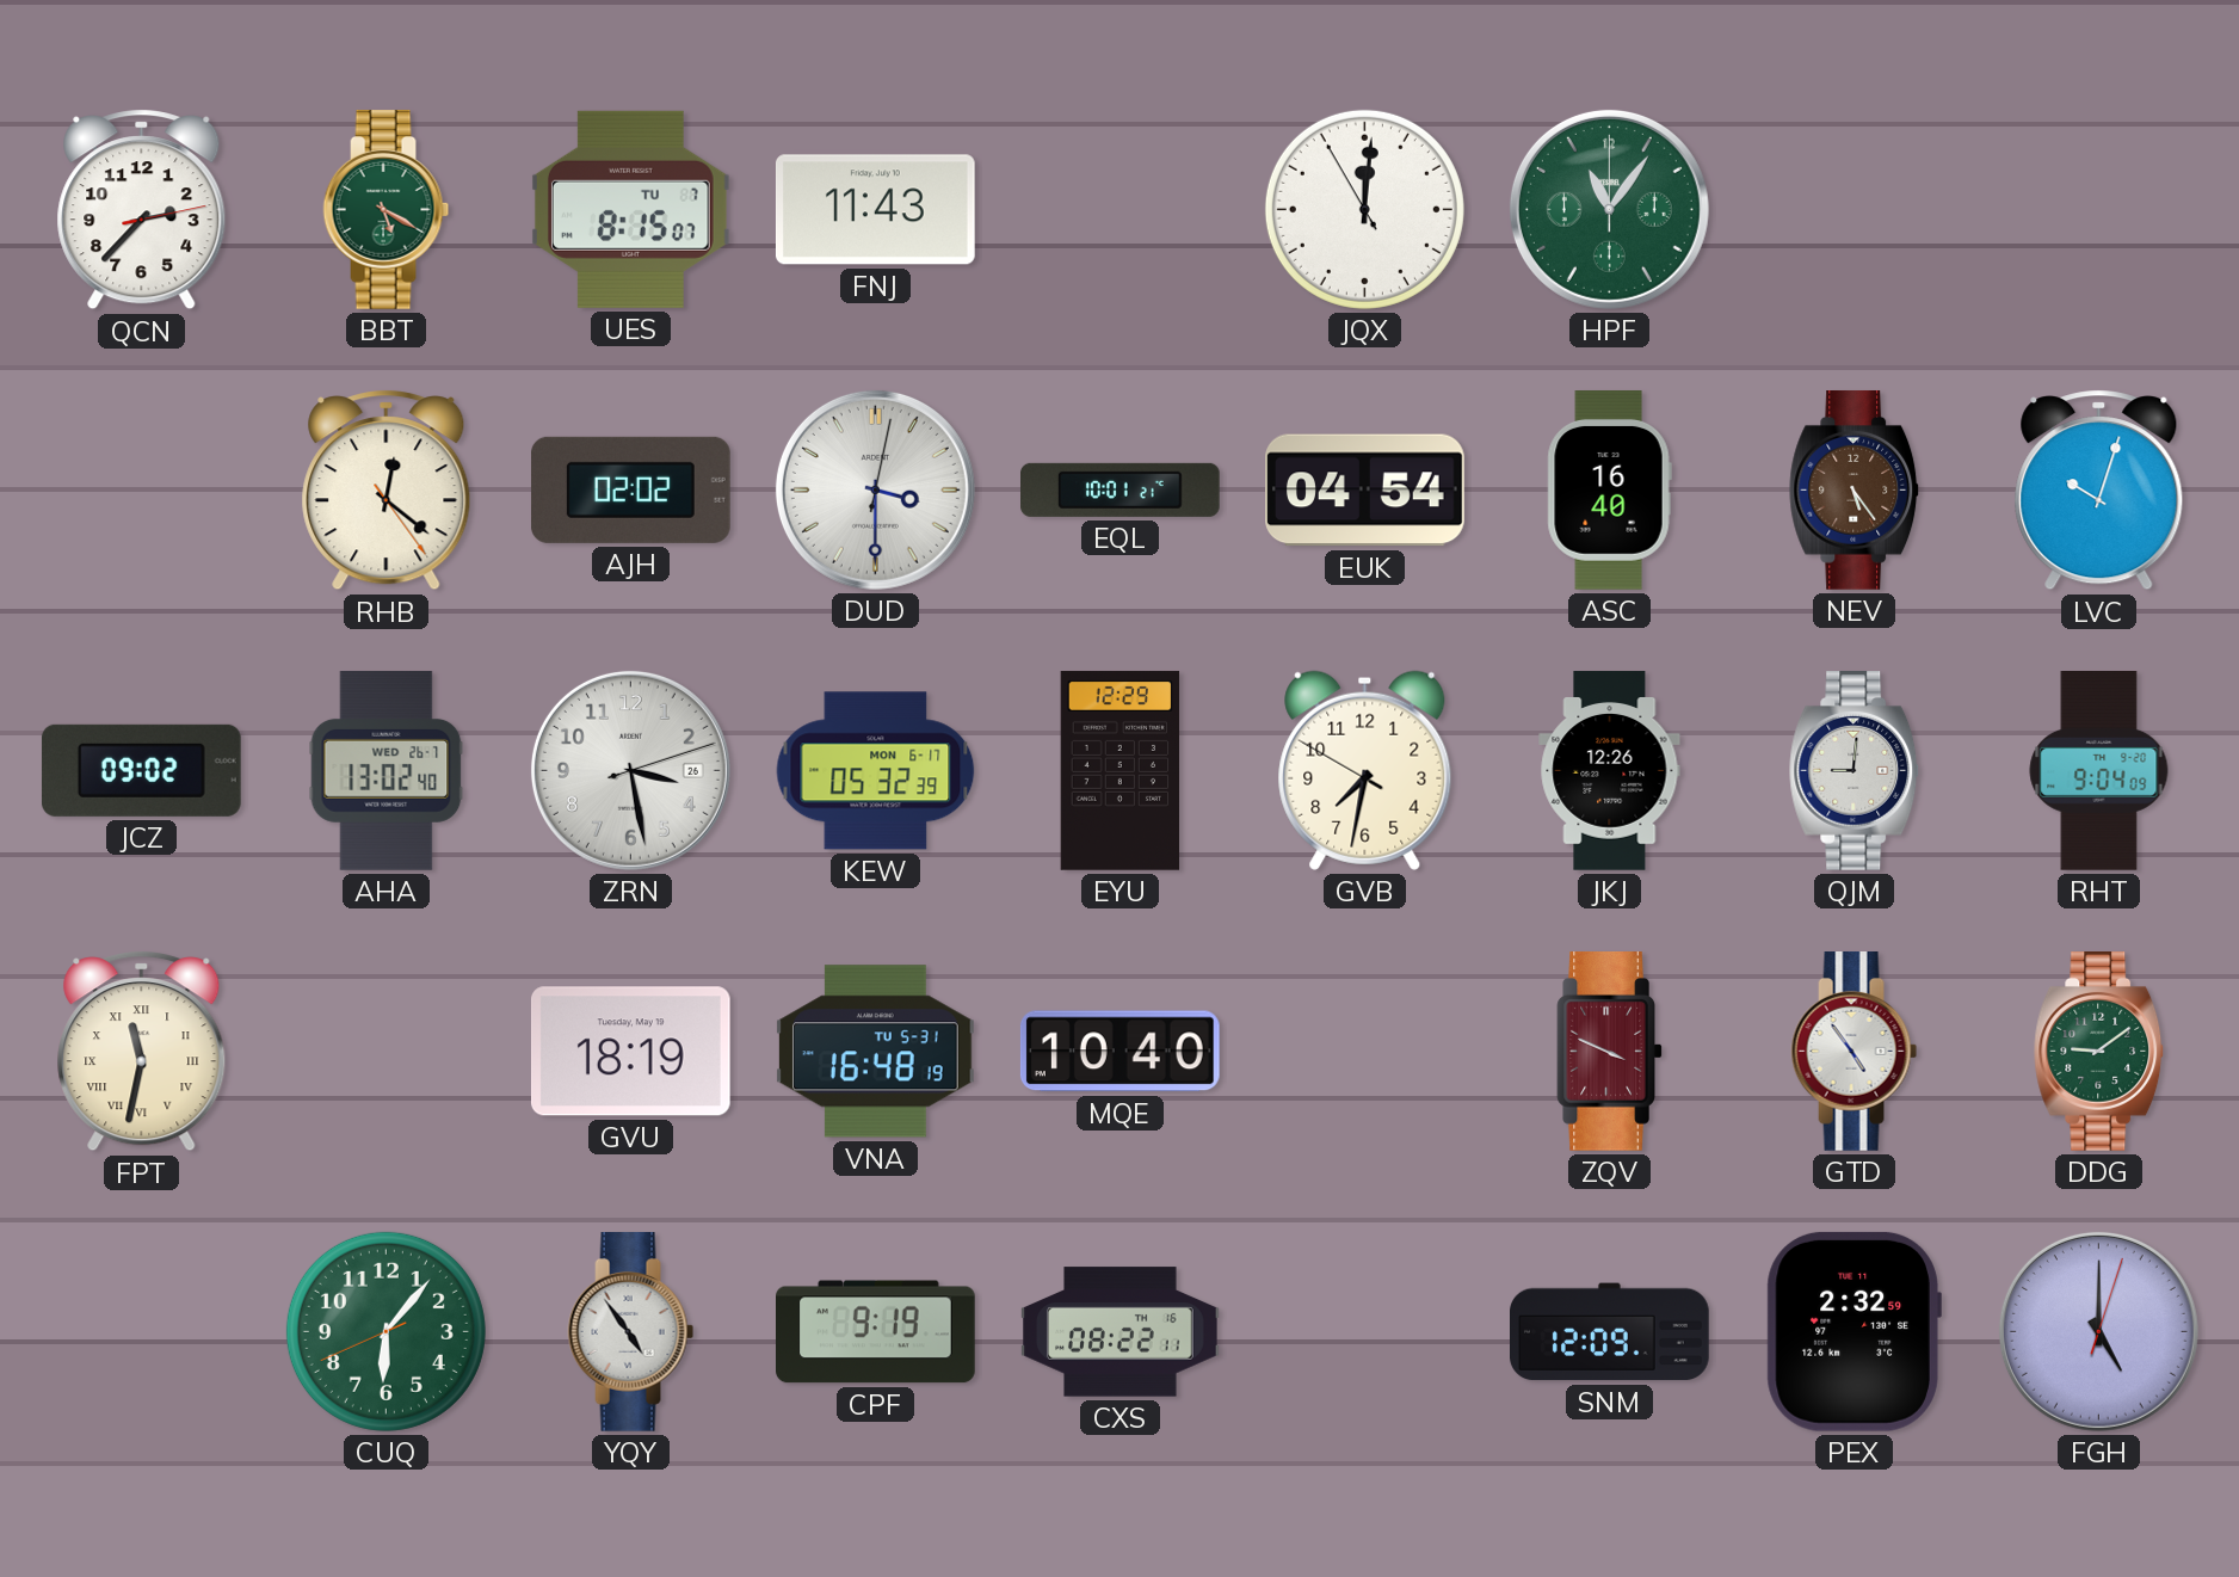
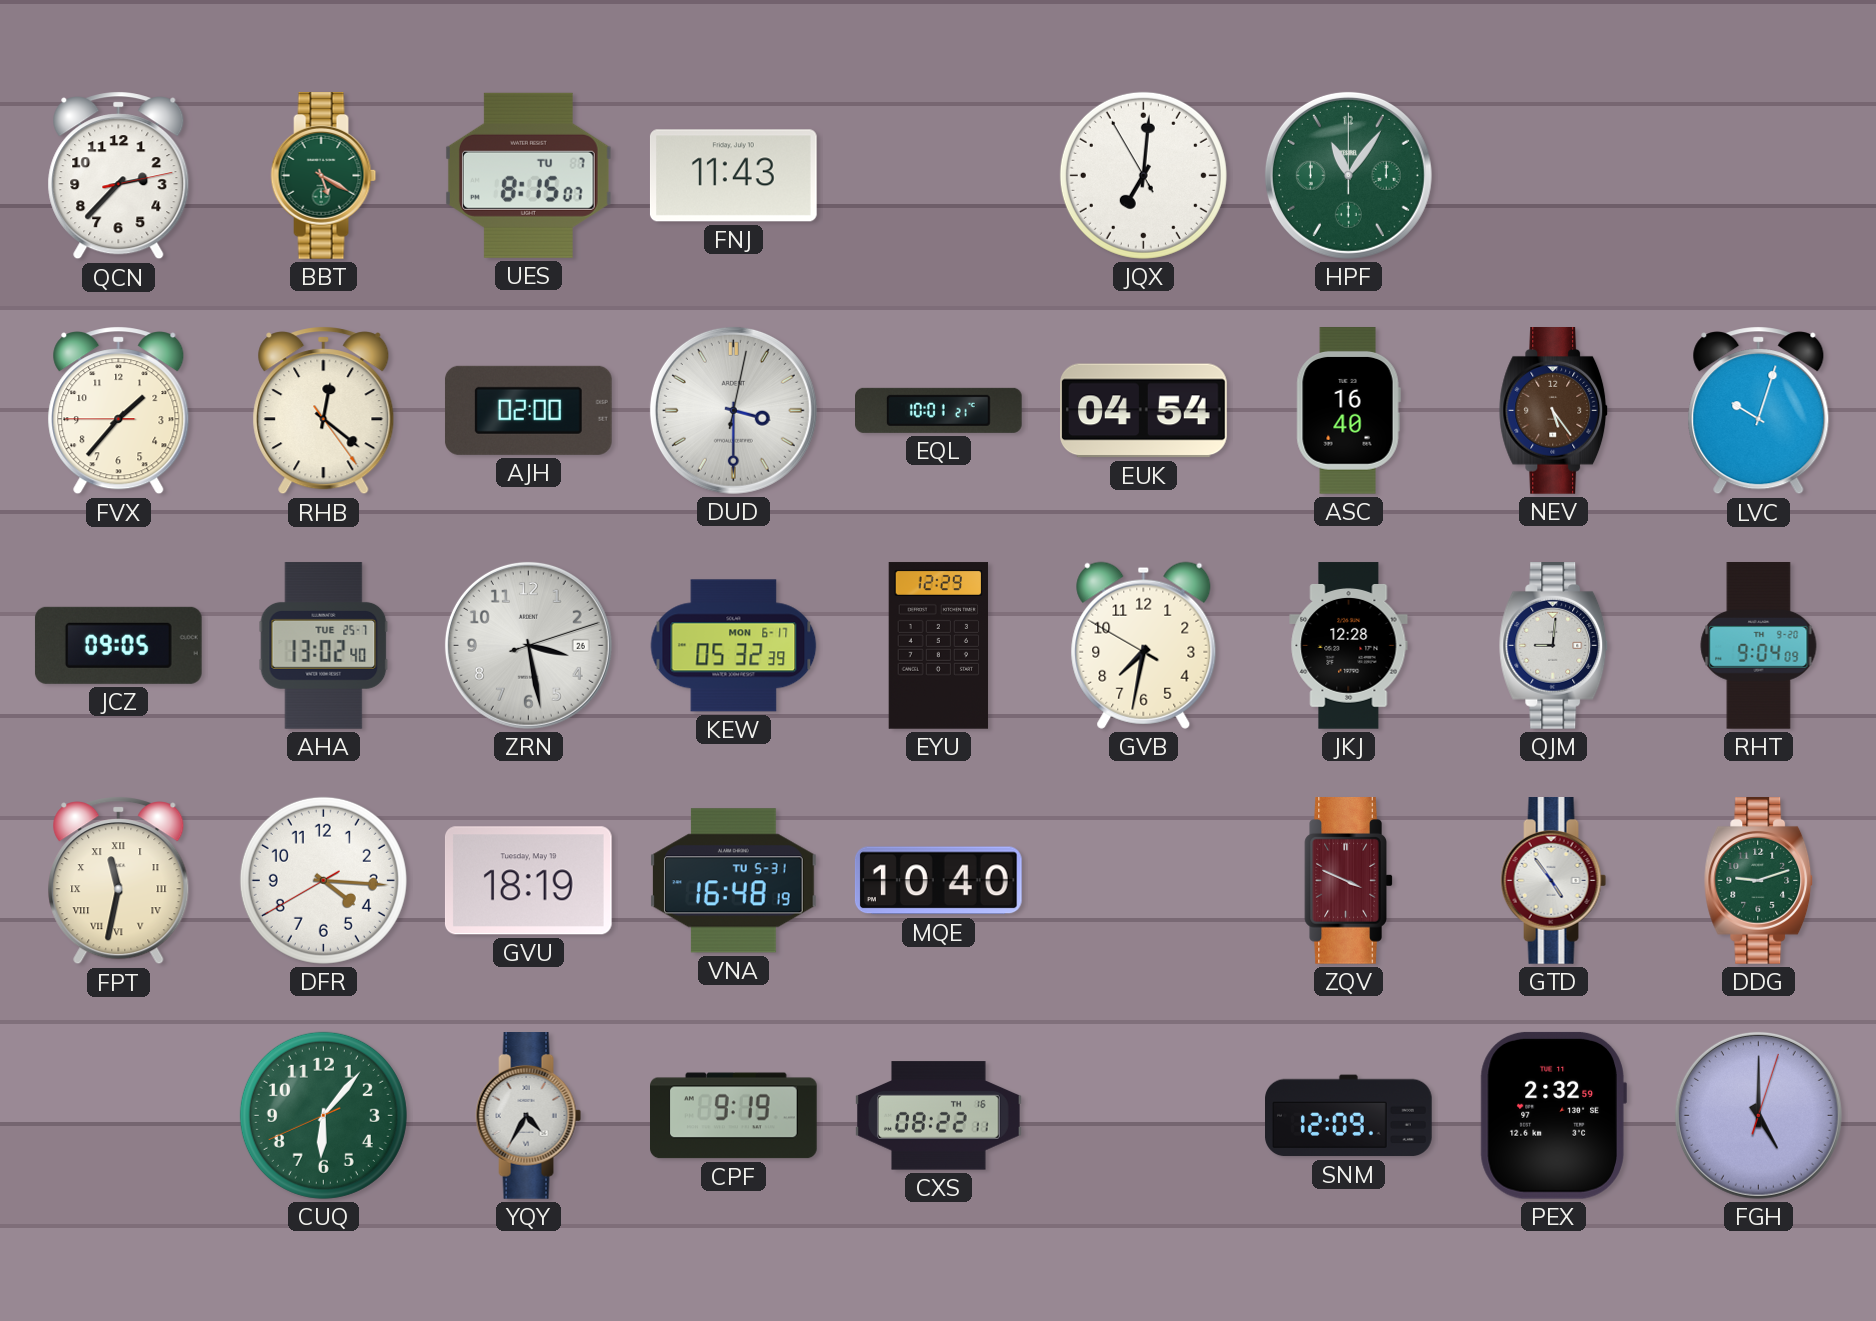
JQX: 12:00 -> 7:00 (1143, 175)
FVX: none -> 1:36 (119, 411)
AJH: 02:02 -> 02:00 (528, 410)
JCZ: 09:02 -> 09:05 (118, 645)
AHA date: WED 26-7 -> TUE 25-7 (324, 646)
JKJ: 12:26 -> 12:28 (1349, 646)
DFR: none -> 4:15 (323, 880)
DDG: 9:09 -> 9:12 (1759, 881)
YQY: 4:54 -> 4:35 (529, 1116)
